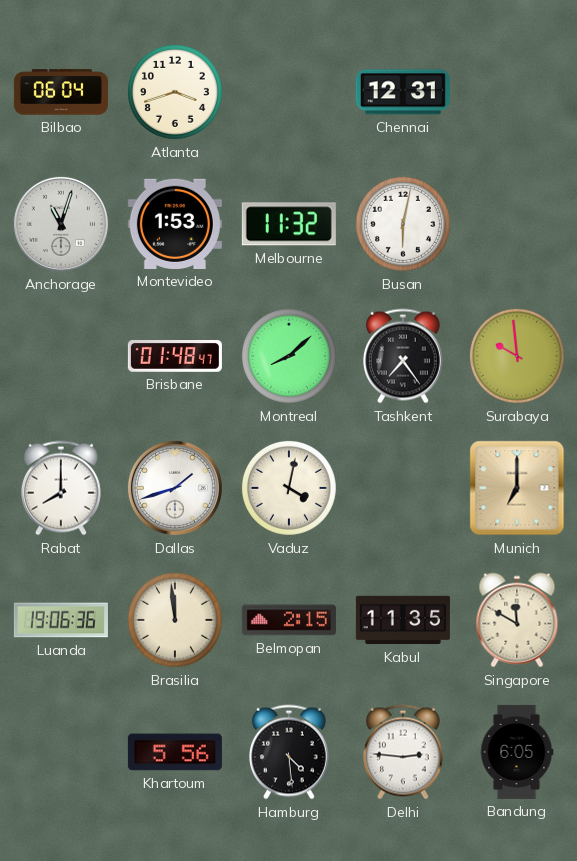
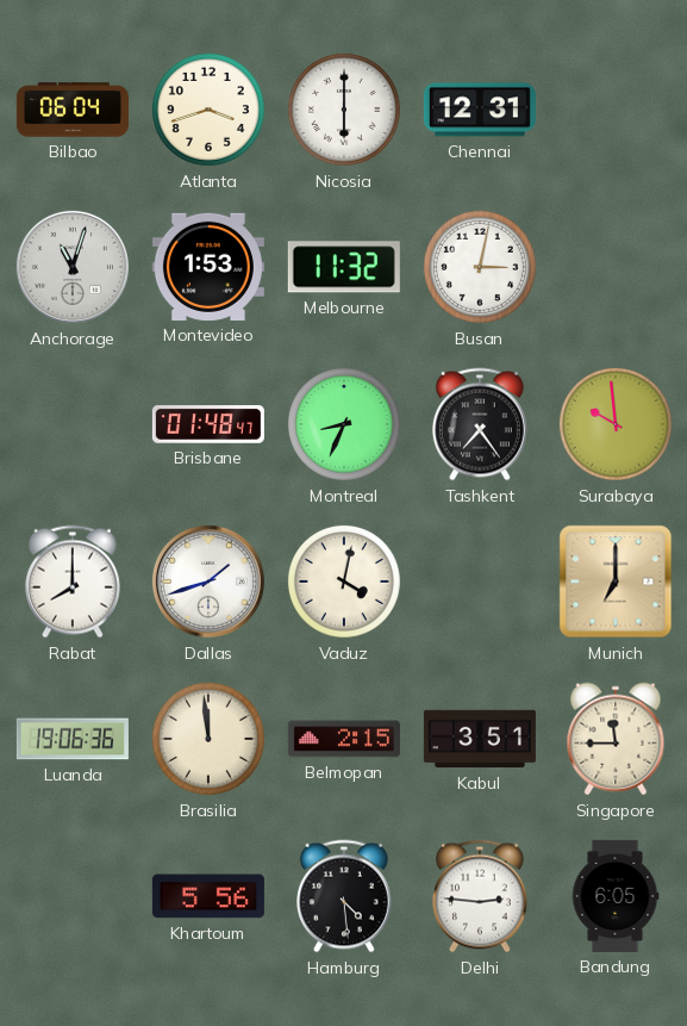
Nicosia: none -> 6:00 (344, 110)
Busan: 6:02 -> 3:02 (480, 267)
Montreal: 8:08 -> 8:34 (344, 424)
Kabul: 11:35 -> 3:51 (480, 739)
Singapore: 11:50 -> 11:45 (616, 739)
